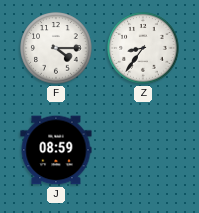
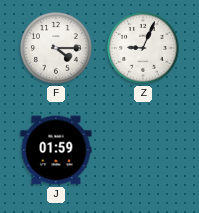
Z: 8:36 -> 9:04 (143, 48)
J: 08:59 -> 01:59 (56, 150)
